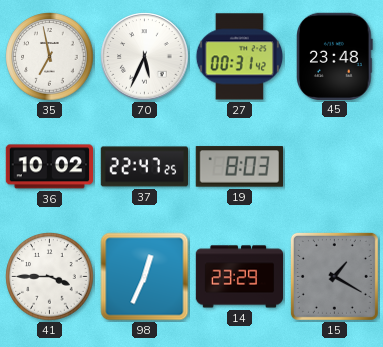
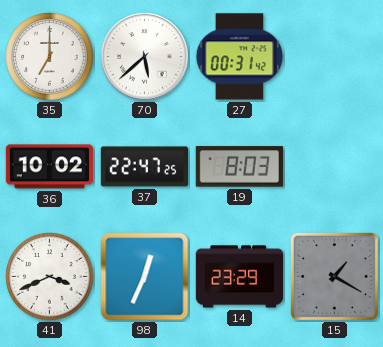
35: 6:58 -> 7:00 (50, 57)
70: 5:34 -> 5:38 (145, 57)
45: 23:48 -> none (335, 56)
41: 3:45 -> 3:41 (50, 277)
